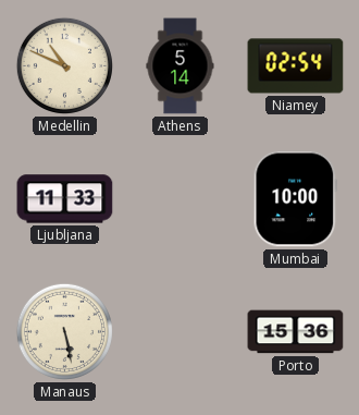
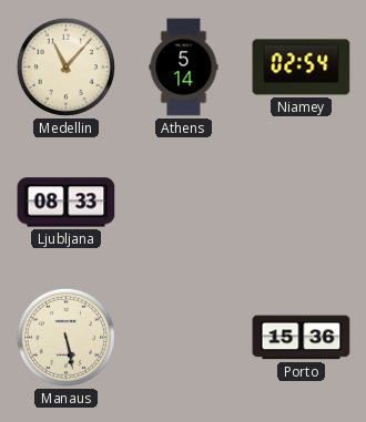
Medellin: 10:49 -> 11:07 (65, 66)
Ljubljana: 11:33 -> 08:33 (67, 203)
Mumbai: 10:00 -> none (296, 199)
